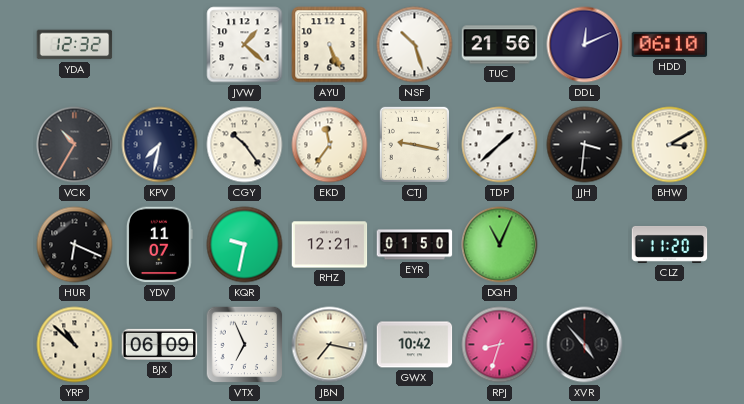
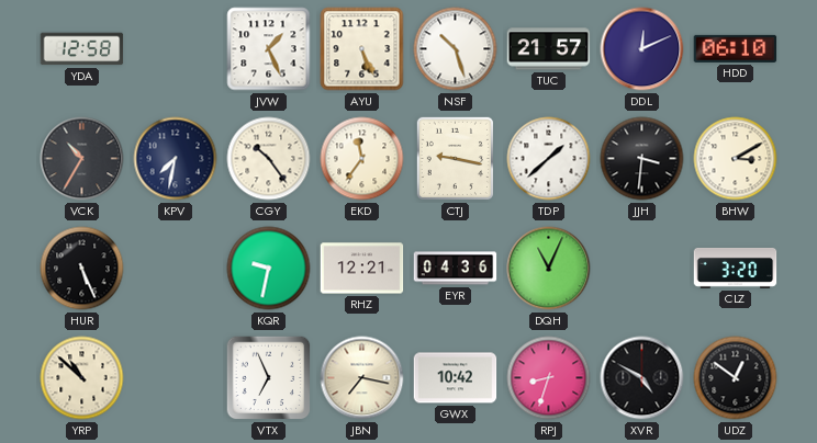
YDA: 12:32 -> 12:58 (82, 49)
JVW: 1:22 -> 1:26 (269, 49)
TUC: 21:56 -> 21:57 (549, 49)
HUR: 6:19 -> 5:26 (82, 269)
YDV: 11:07 -> none (160, 245)
EYR: 01:50 -> 04:36 (456, 269)
CLZ: 11:20 -> 3:20 (736, 268)
BJX: 06:09 -> none (160, 344)
XVR: 4:53 -> 4:50 (642, 378)
UDZ: none -> 12:51 (736, 378)
